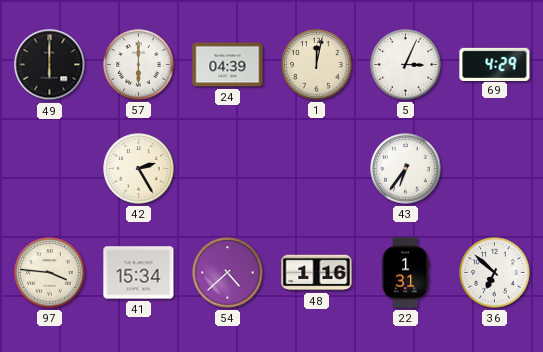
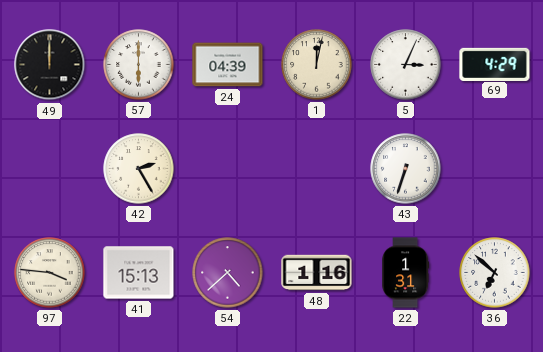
49: 6:00 -> 12:00 (50, 65)
43: 6:36 -> 6:33 (406, 169)
41: 15:34 -> 15:13 (139, 273)
